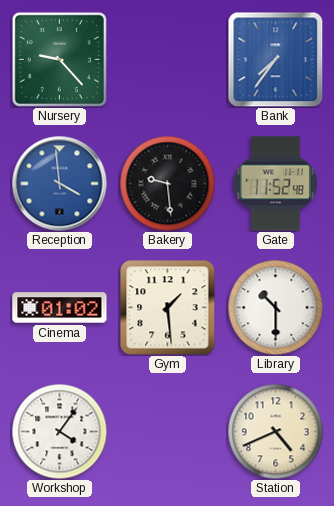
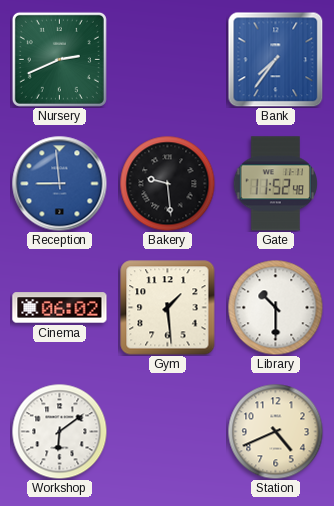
Nursery: 9:23 -> 2:41 (59, 59)
Reception: 3:59 -> 8:59 (59, 183)
Cinema: 01:02 -> 06:02 (60, 308)
Workshop: 4:06 -> 6:09 (59, 431)
